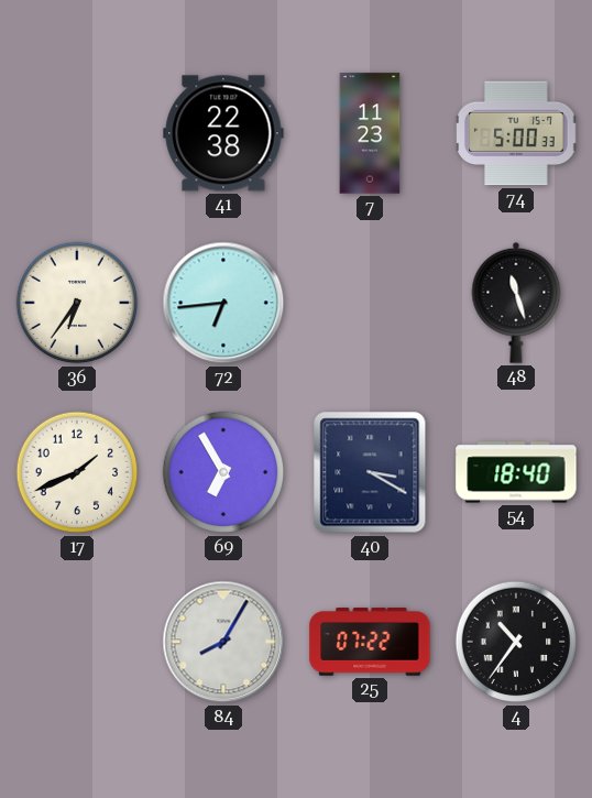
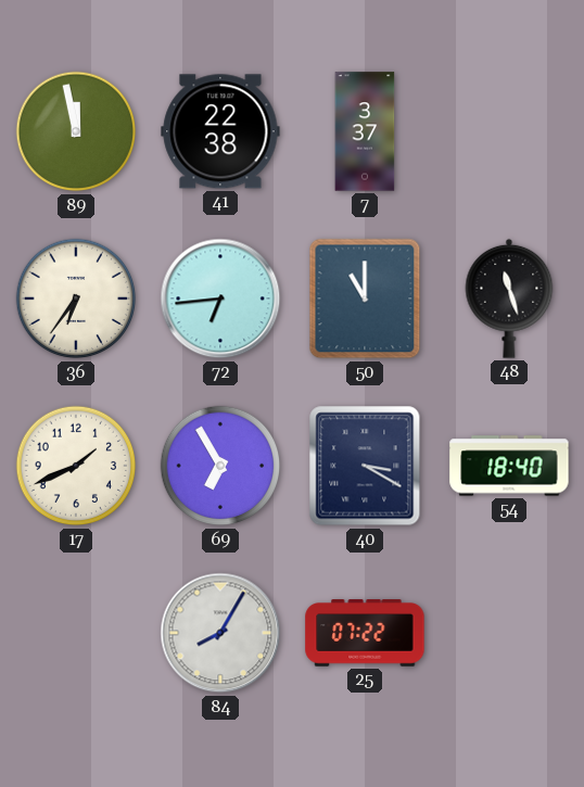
89: none -> 11:58 (76, 131)
7: 11:23 -> 3:37 (365, 131)
74: 5:00 -> none (516, 133)
50: none -> 11:00 (365, 299)
4: 10:36 -> none (516, 642)
